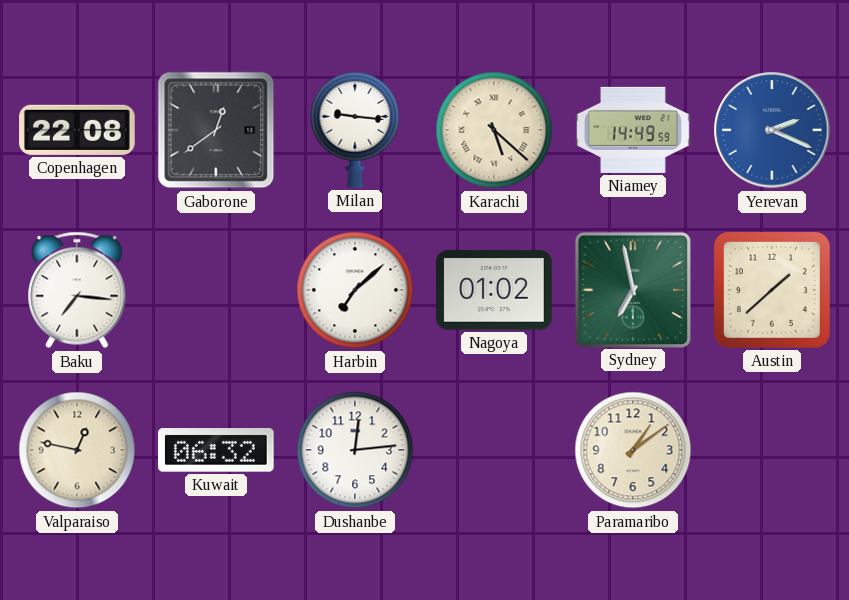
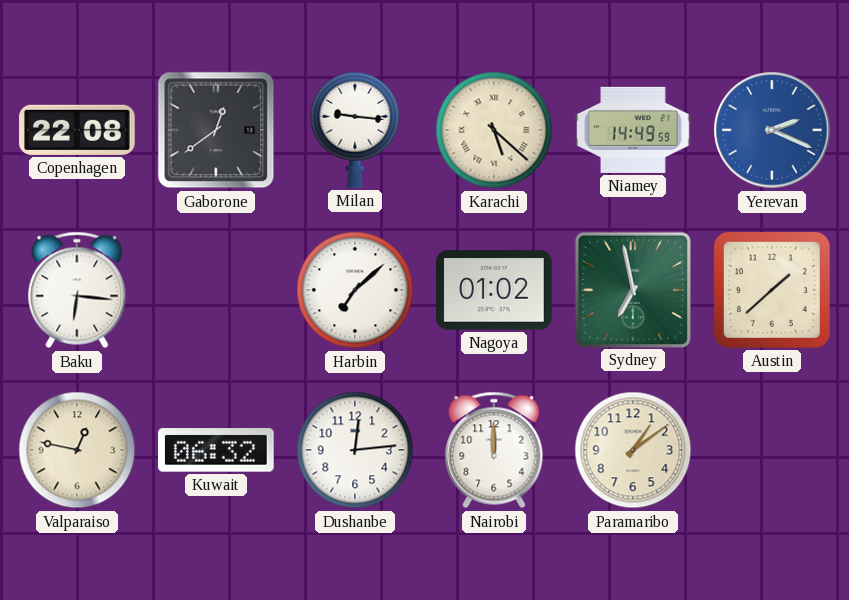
Baku: 7:16 -> 6:16 (77, 290)
Nairobi: none -> 12:00 (494, 450)
